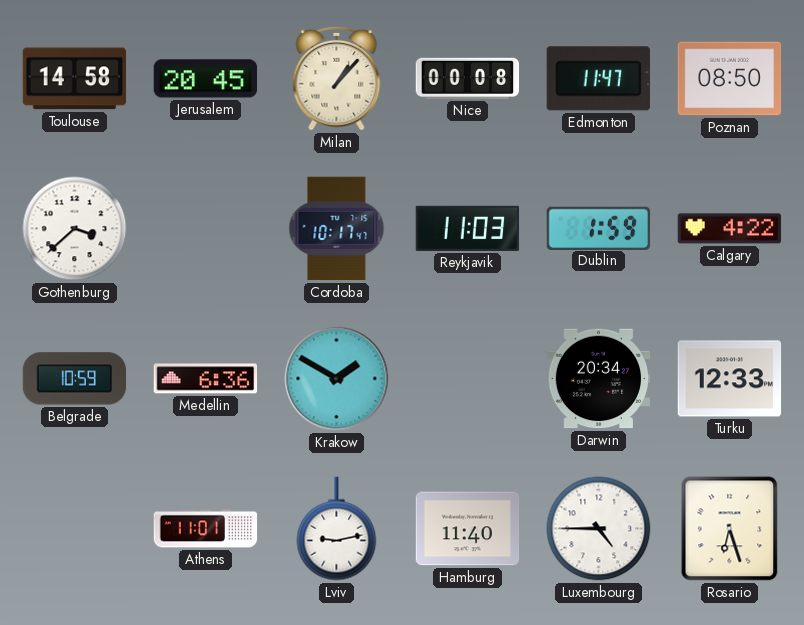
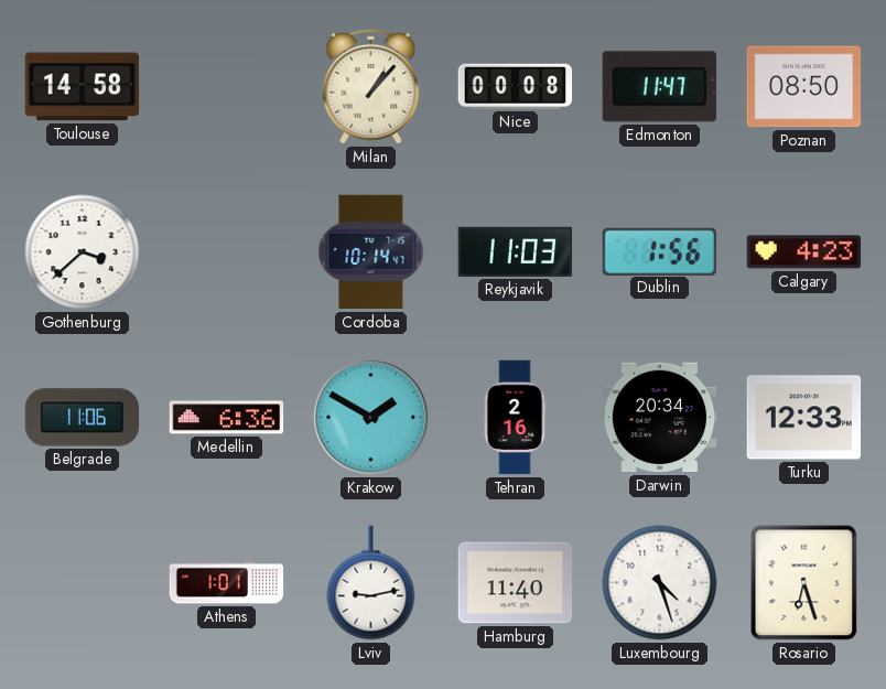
Jerusalem: 20:45 -> none (206, 79)
Cordoba: 10:17 -> 10:14 (371, 252)
Dublin: 1:59 -> 1:56 (660, 251)
Calgary: 4:22 -> 4:23 (804, 252)
Belgrade: 10:59 -> 11:06 (83, 418)
Tehran: none -> 2:16 (515, 418)
Athens: 11:01 -> 1:01 (227, 583)
Luxembourg: 4:45 -> 4:27 (660, 583)
